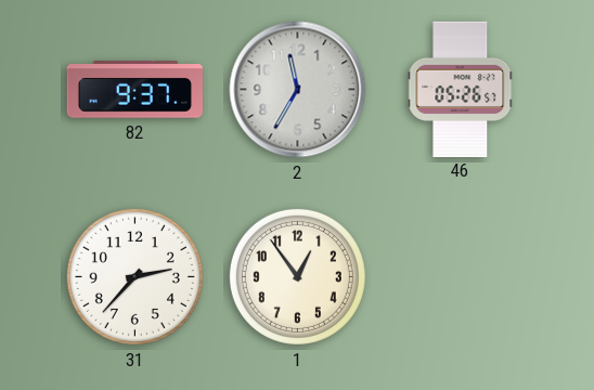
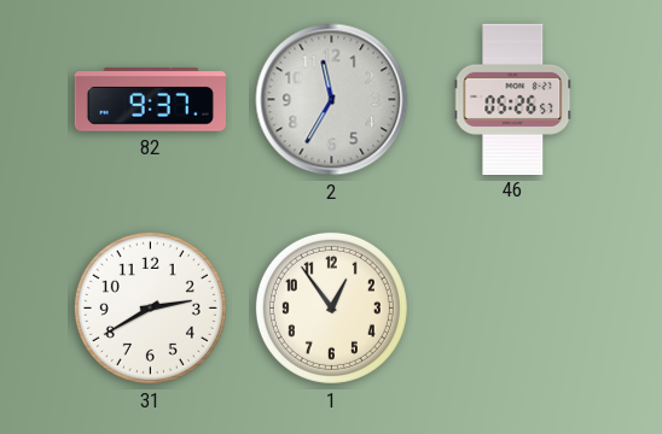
31: 2:37 -> 2:40 (150, 307)
